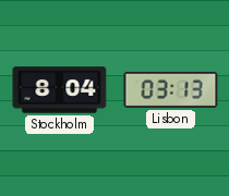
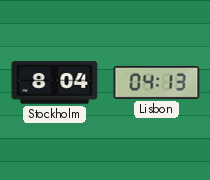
Lisbon: 03:13 -> 04:13 (157, 82)
